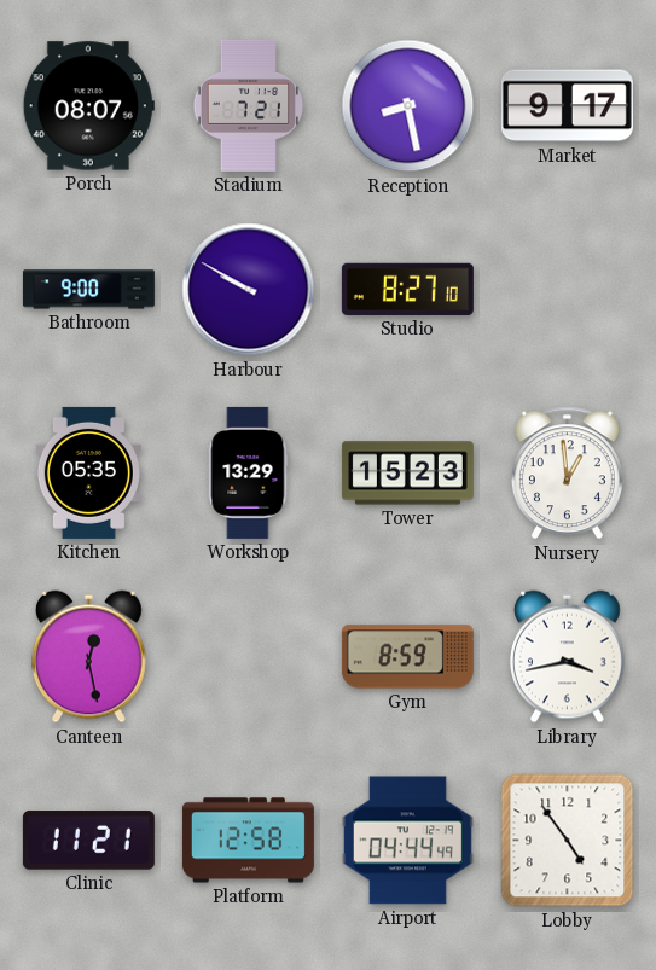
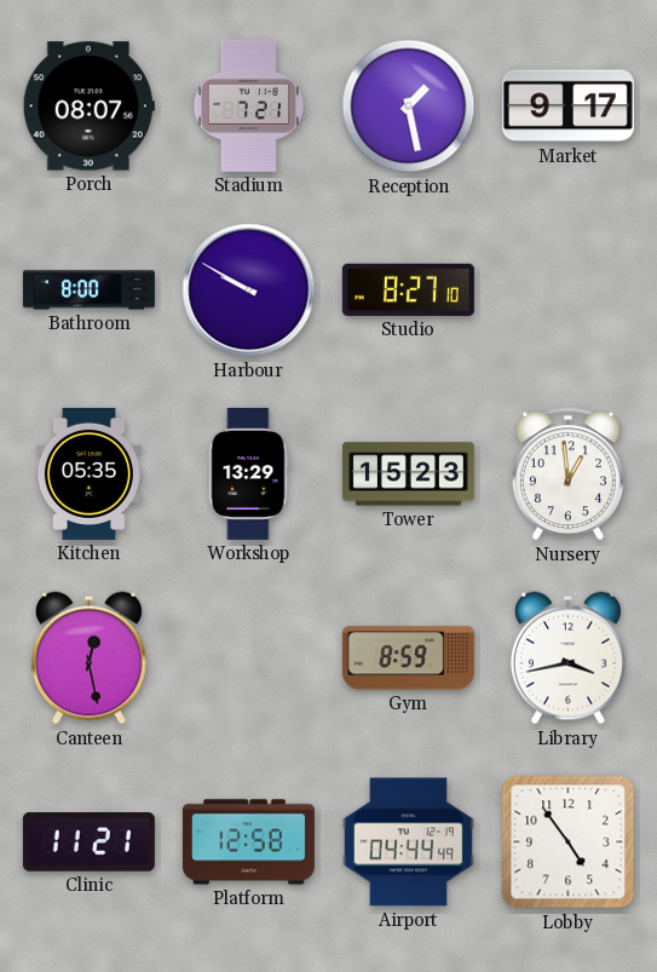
Reception: 8:28 -> 1:28 (409, 107)
Bathroom: 9:00 -> 8:00 (88, 291)
